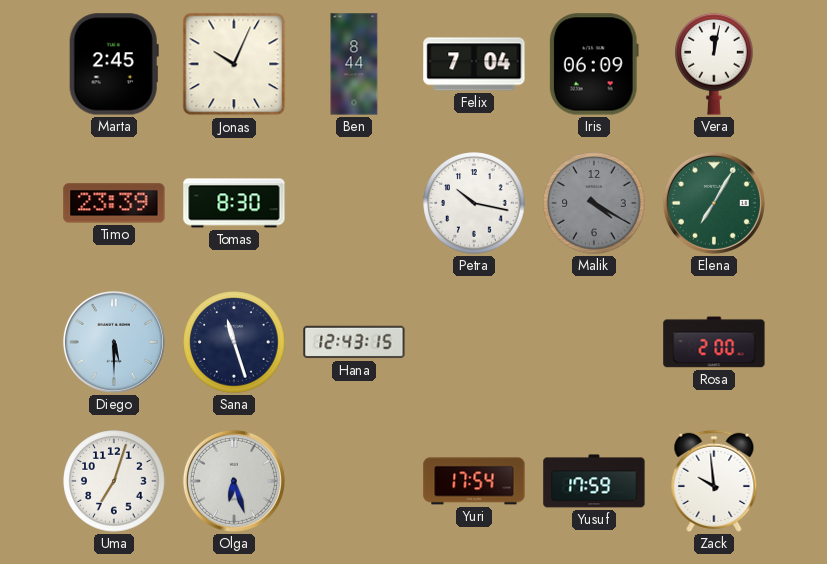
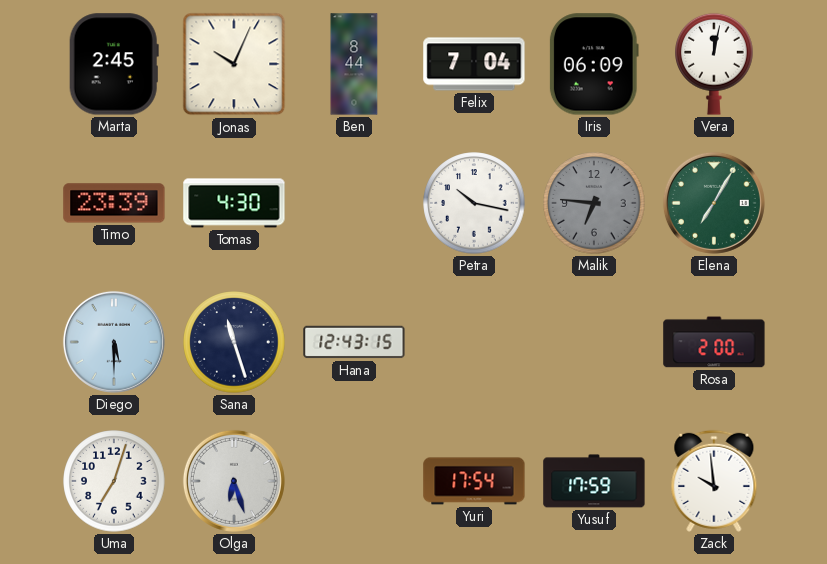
Tomas: 8:30 -> 4:30 (234, 203)
Malik: 4:20 -> 6:46 (594, 203)
